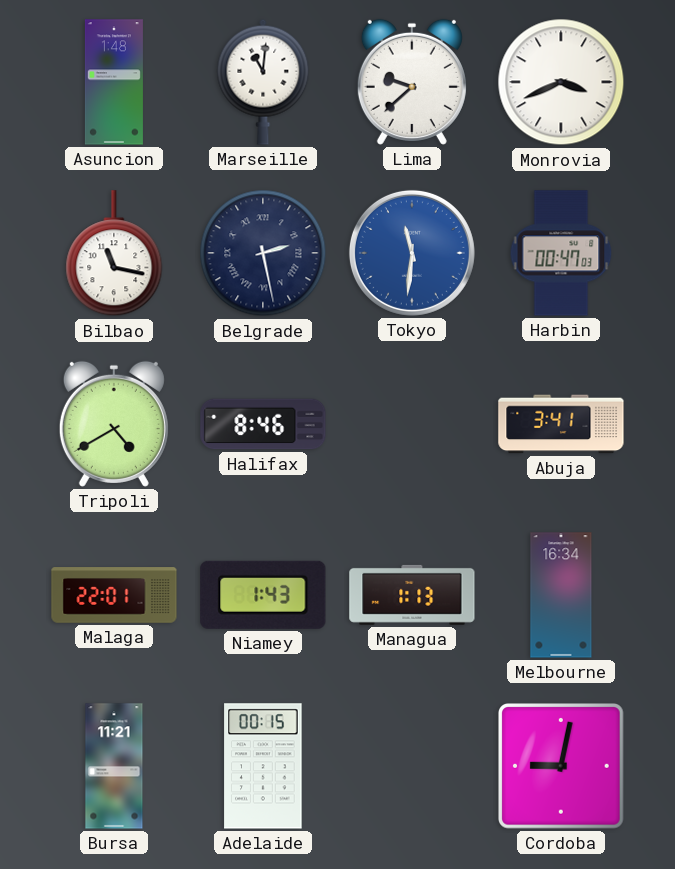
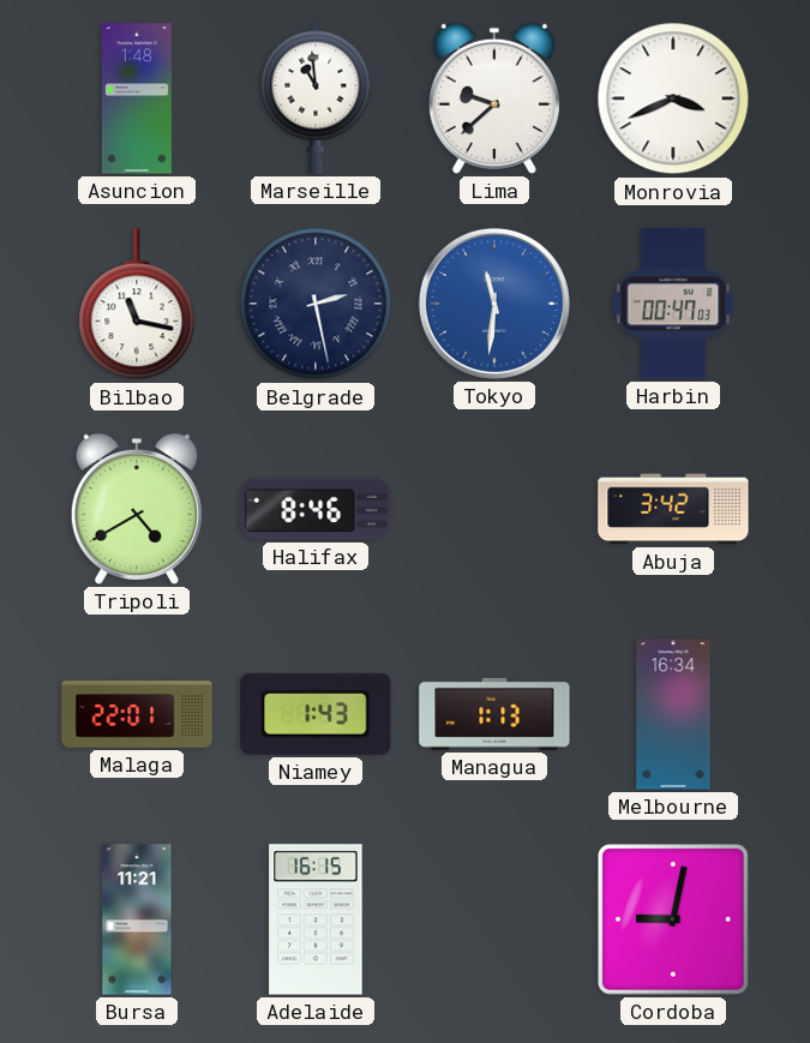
Marseille: 11:01 -> 10:59 (316, 98)
Abuja: 3:41 -> 3:42 (673, 509)
Adelaide: 00:15 -> 16:15 (316, 919)
